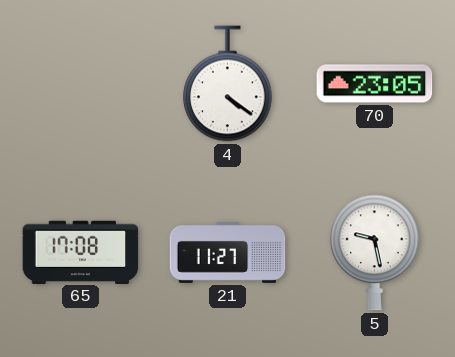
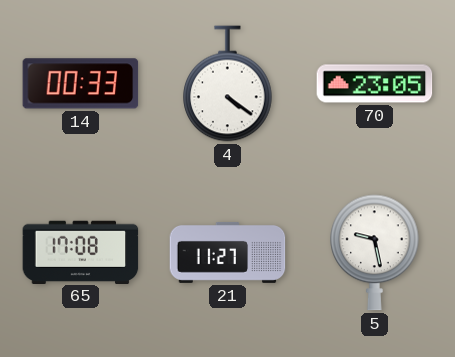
14: none -> 00:33 (81, 84)
